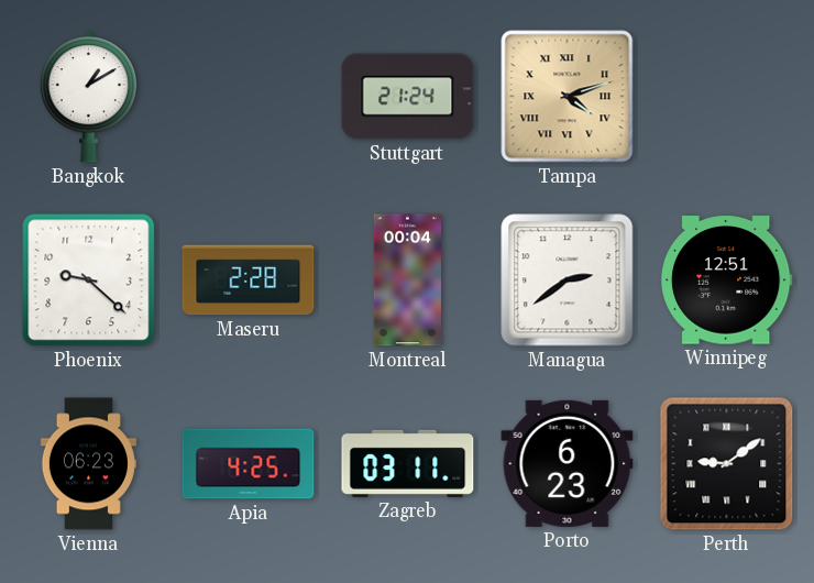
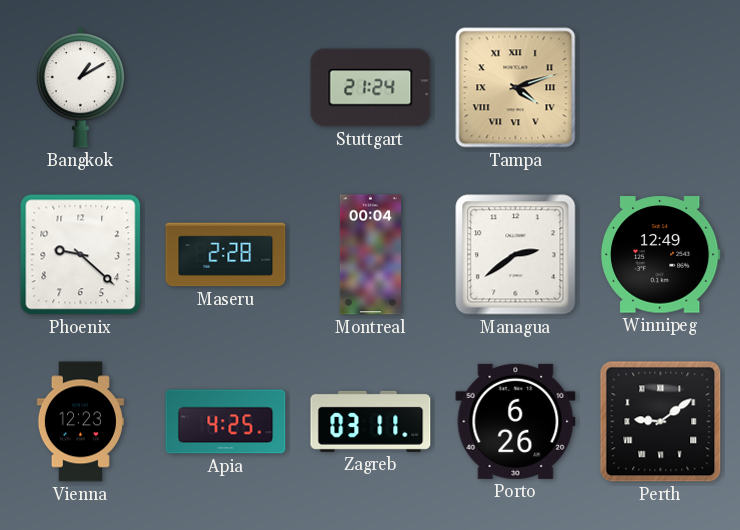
Winnipeg: 12:51 -> 12:49 (661, 255)
Vienna: 06:23 -> 12:23 (80, 422)
Porto: 6:23 -> 6:26 (516, 421)
